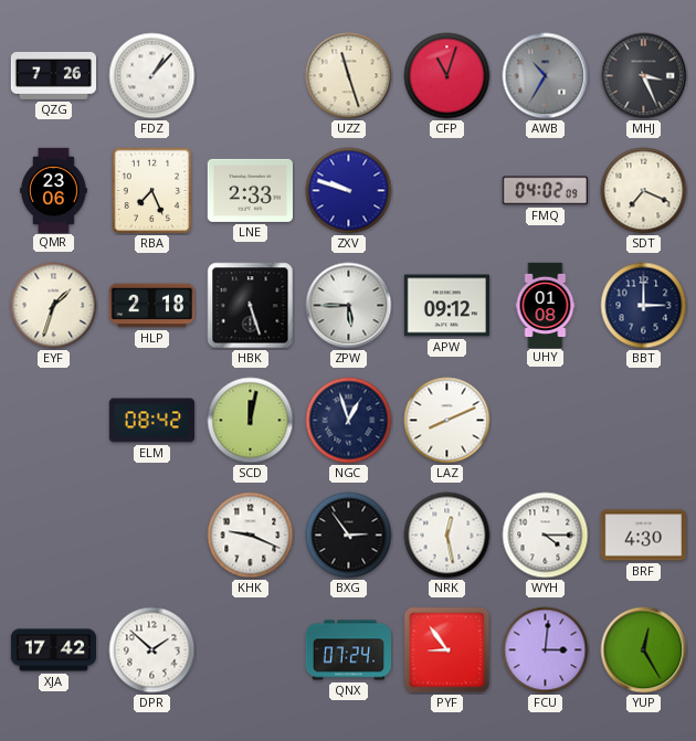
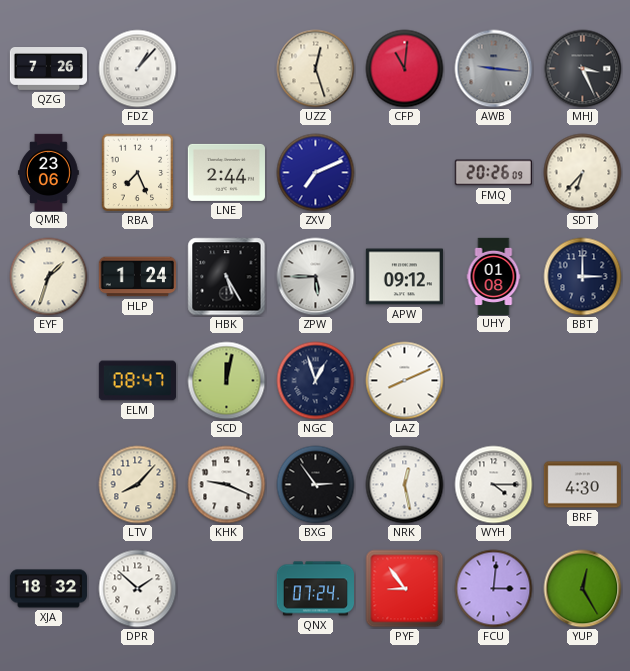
UZZ: 11:27 -> 12:27 (316, 69)
CFP: 11:03 -> 11:01 (405, 69)
AWB: 10:35 -> 9:16 (494, 69)
LNE: 2:33 -> 2:44 (226, 172)
ZXV: 9:48 -> 7:11 (316, 173)
FMQ: 04:02 -> 20:26 (493, 173)
SDT: 7:19 -> 6:37 (583, 173)
HLP: 2:18 -> 1:24 (137, 277)
HBK: 5:27 -> 5:25 (227, 277)
ELM: 08:42 -> 08:47 (137, 381)
LTV: none -> 8:07 (138, 485)
XJA: 17:42 -> 18:32 (48, 589)
